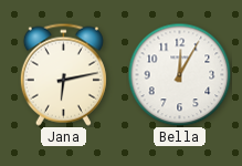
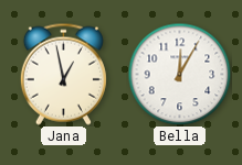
Jana: 6:13 -> 12:58 (63, 74)
